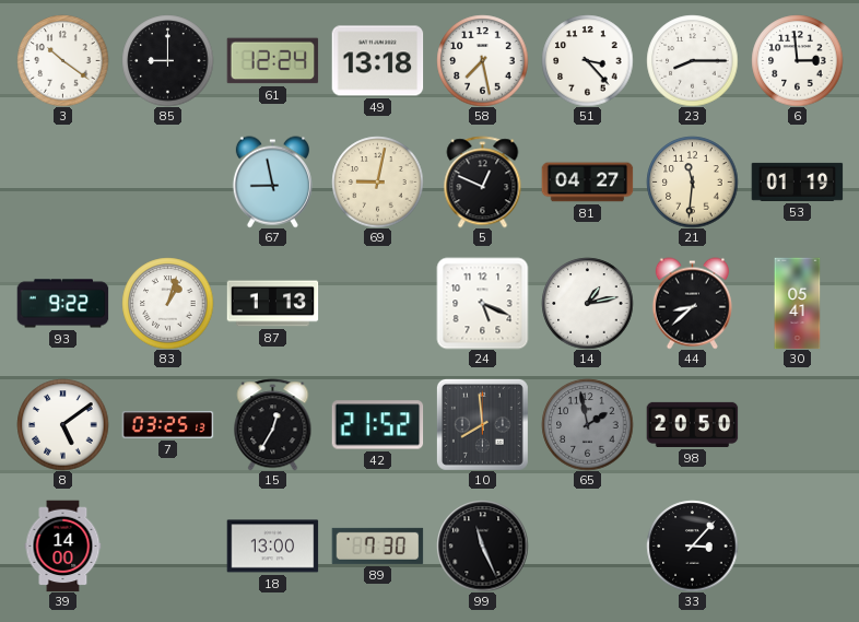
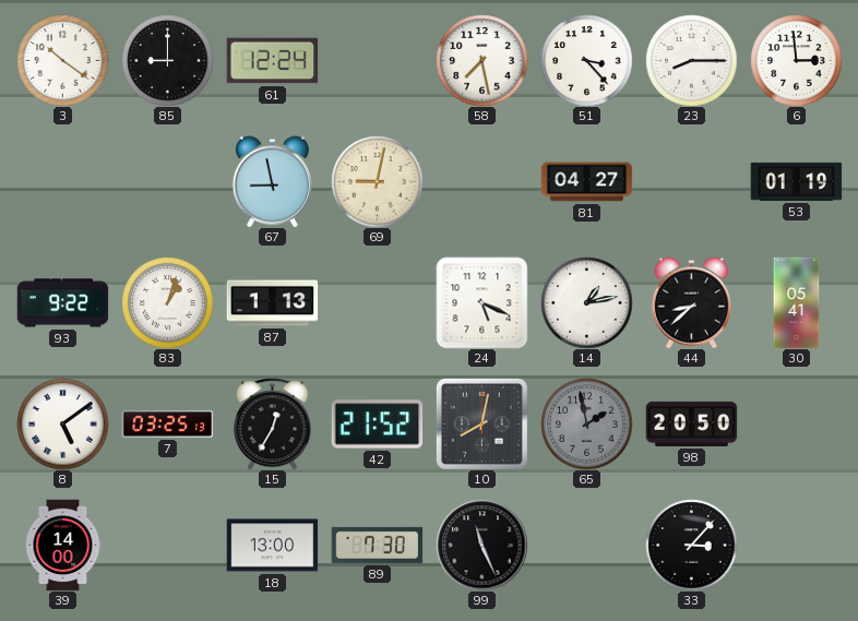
49: 13:18 -> none (377, 61)
5: 12:49 -> none (483, 181)
21: 11:31 -> none (692, 181)
10: 7:59 -> 8:02 (481, 423)
